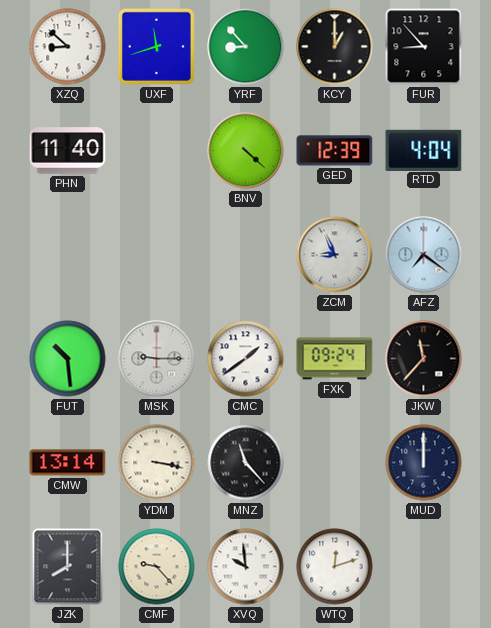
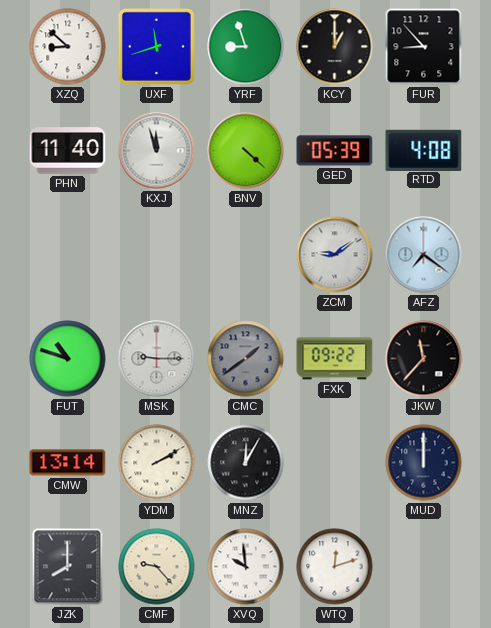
YRF: 8:53 -> 8:57 (246, 47)
KXJ: none -> 11:57 (157, 151)
GED: 12:39 -> 05:39 (335, 151)
RTD: 4:04 -> 4:08 (424, 150)
ZCM: 8:56 -> 9:09 (335, 255)
FUT: 10:29 -> 10:48 (68, 359)
CMC dial: white -> grey (246, 359)
FXK: 09:24 -> 09:22 (335, 359)
YDM: 3:17 -> 2:10 (157, 463)
MNZ: 11:23 -> 12:05 (246, 463)
